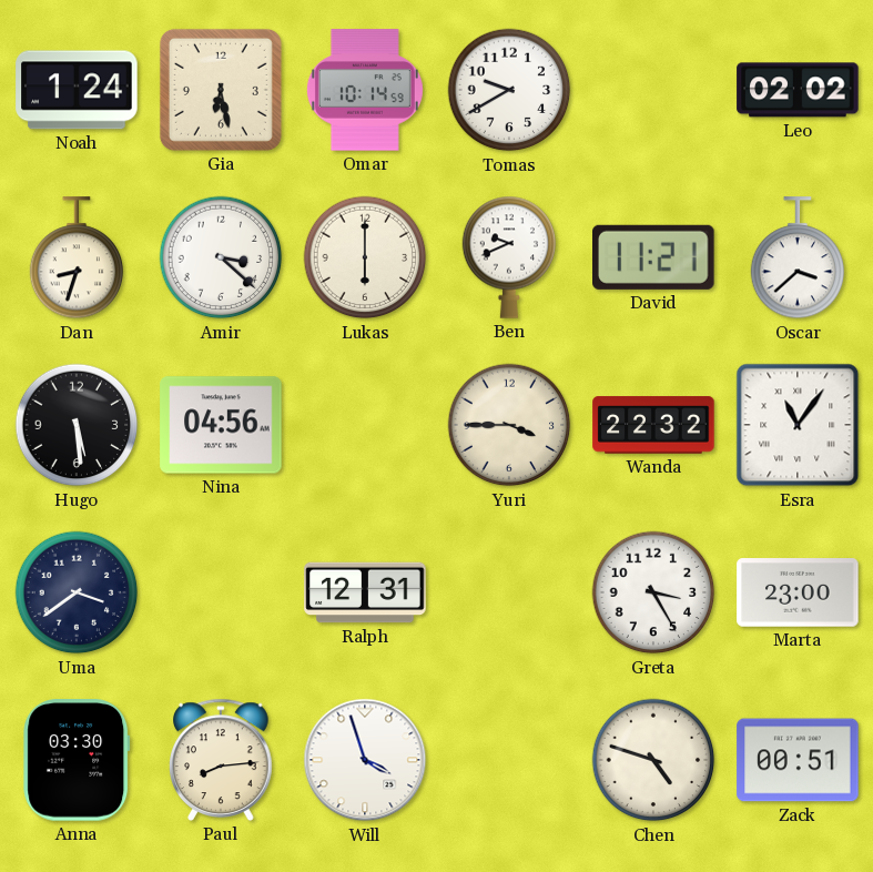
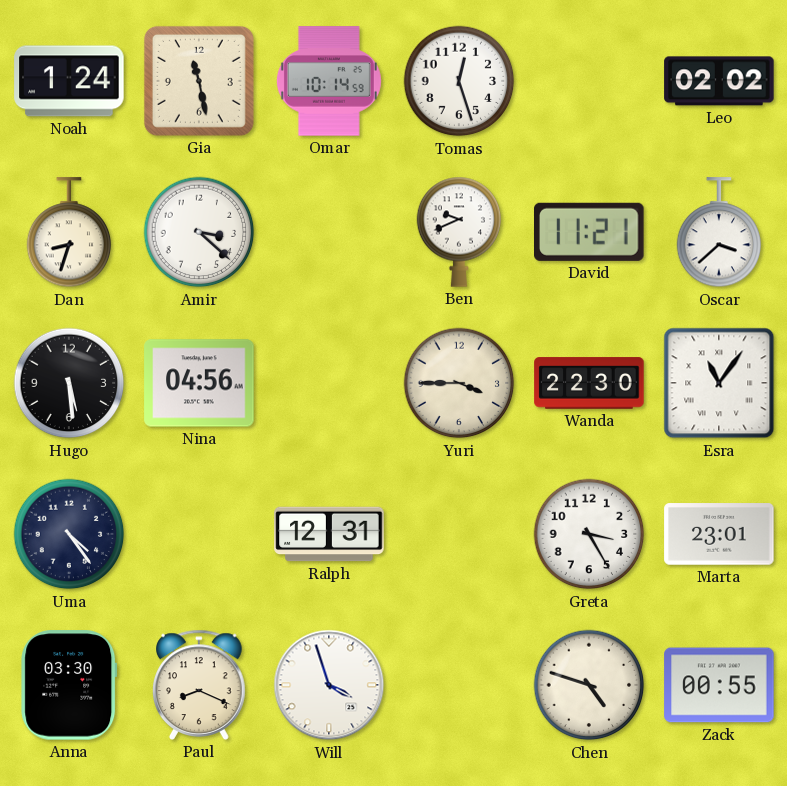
Gia: 6:28 -> 11:28 (199, 81)
Tomas: 9:40 -> 12:27 (459, 81)
Lukas: 6:00 -> none (365, 257)
Wanda: 22:32 -> 22:30 (589, 383)
Uma: 3:39 -> 4:24 (69, 534)
Marta: 23:00 -> 23:01 (719, 534)
Paul: 8:14 -> 8:19 (199, 685)
Zack: 00:51 -> 00:55 (719, 685)
